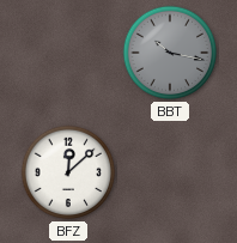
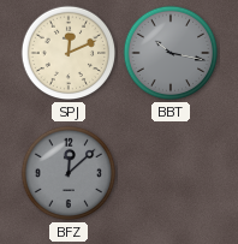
SPJ: none -> 12:11 (69, 53)
BFZ dial: white -> grey (69, 173)
